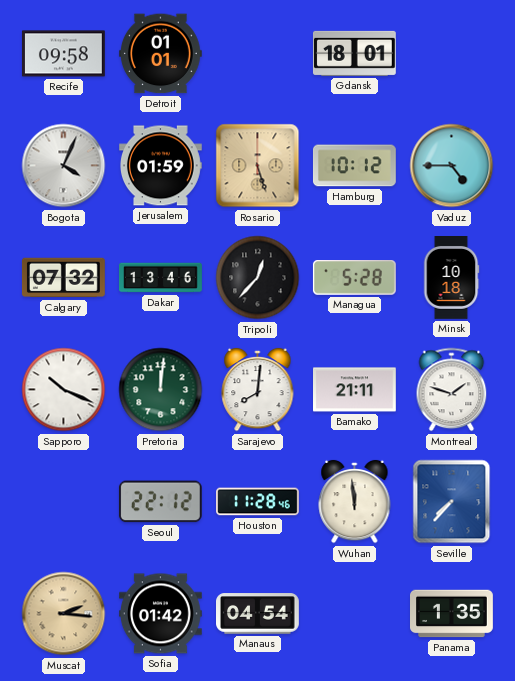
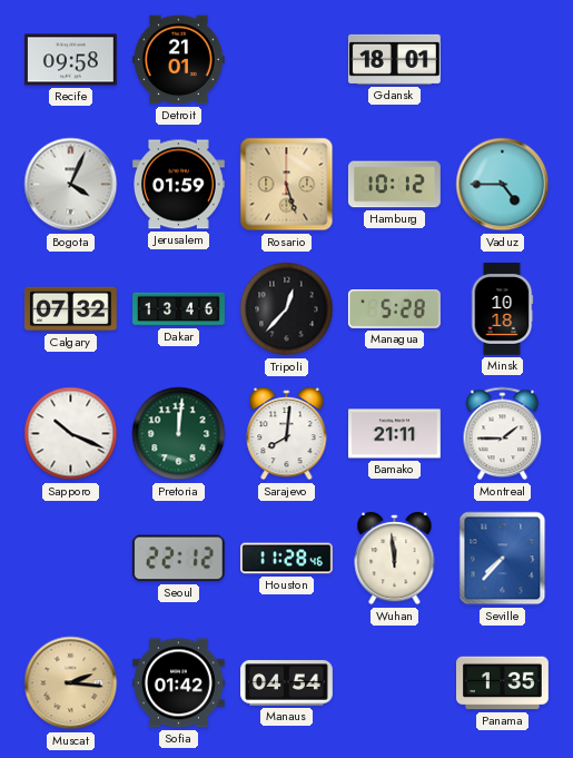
Detroit: 01:01 -> 21:01 (178, 60)
Montreal: 1:48 -> 1:45 (503, 434)
